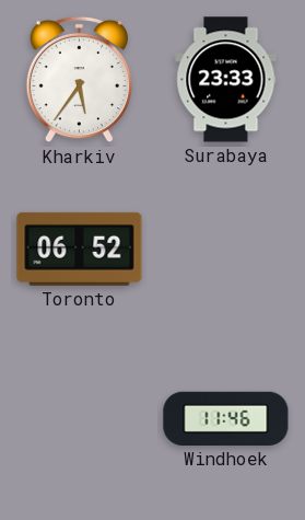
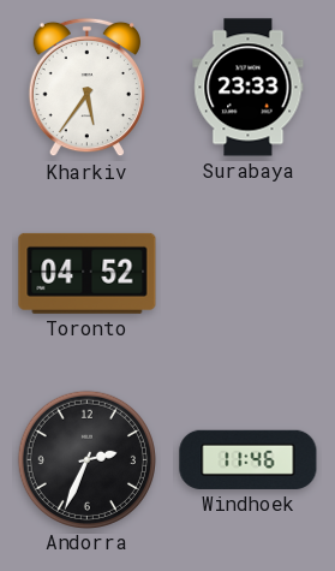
Toronto: 06:52 -> 04:52 (88, 273)
Andorra: none -> 2:34 (86, 459)
